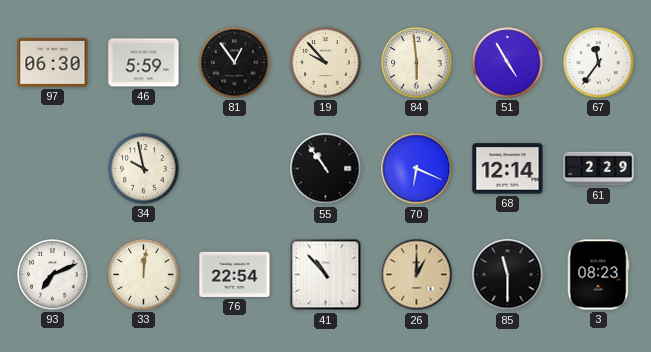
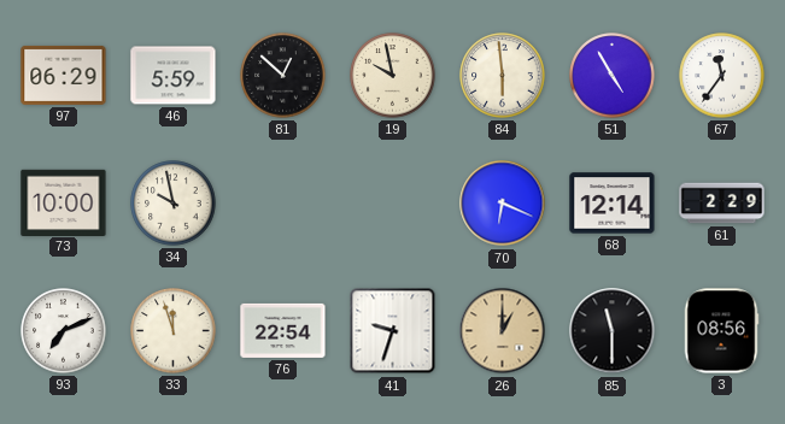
97: 06:30 -> 06:29 (64, 75)
81: 12:54 -> 12:52 (283, 76)
19: 9:53 -> 9:58 (393, 76)
73: none -> 10:00 (64, 202)
55: 10:54 -> none (326, 169)
33: 12:01 -> 11:57 (174, 331)
41: 10:53 -> 9:33 (393, 331)
3: 08:23 -> 08:56 (721, 331)
